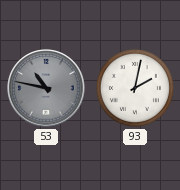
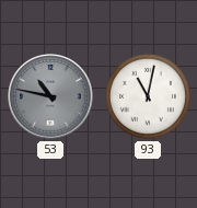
93: 2:02 -> 11:02 (148, 96)
